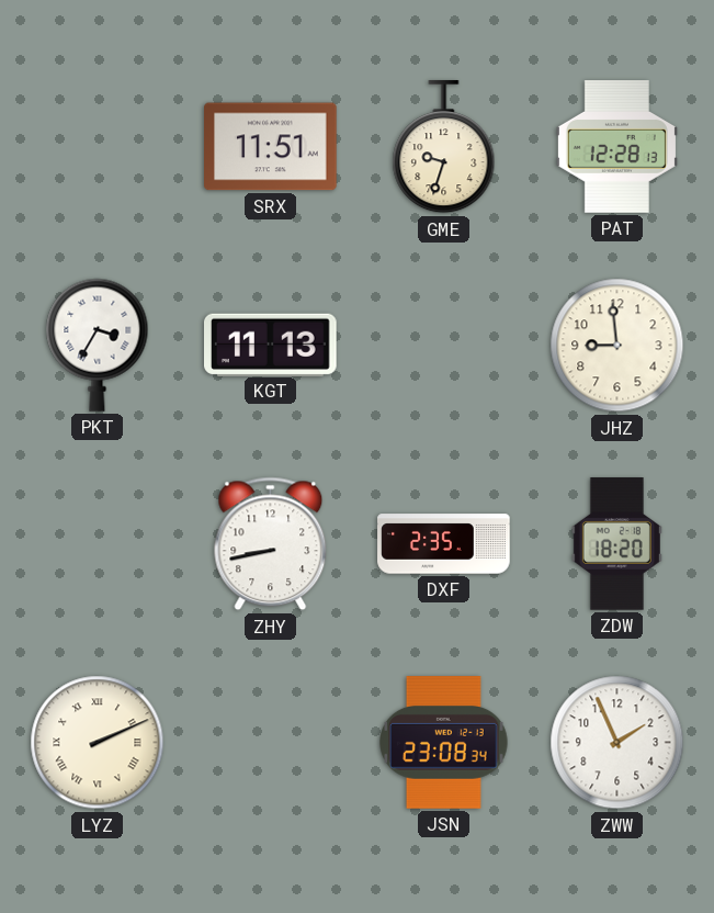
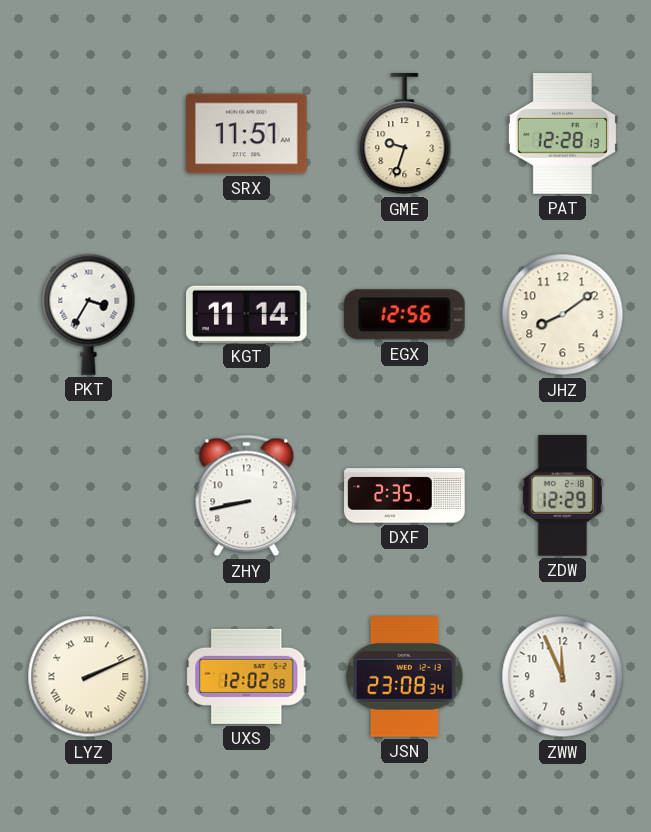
KGT: 11:13 -> 11:14 (247, 314)
EGX: none -> 12:56 (404, 315)
JHZ: 8:59 -> 8:09 (563, 315)
ZDW: 18:20 -> 12:29 (562, 496)
UXS: none -> 12:02 (247, 676)
ZWW: 1:56 -> 11:56 (563, 677)
